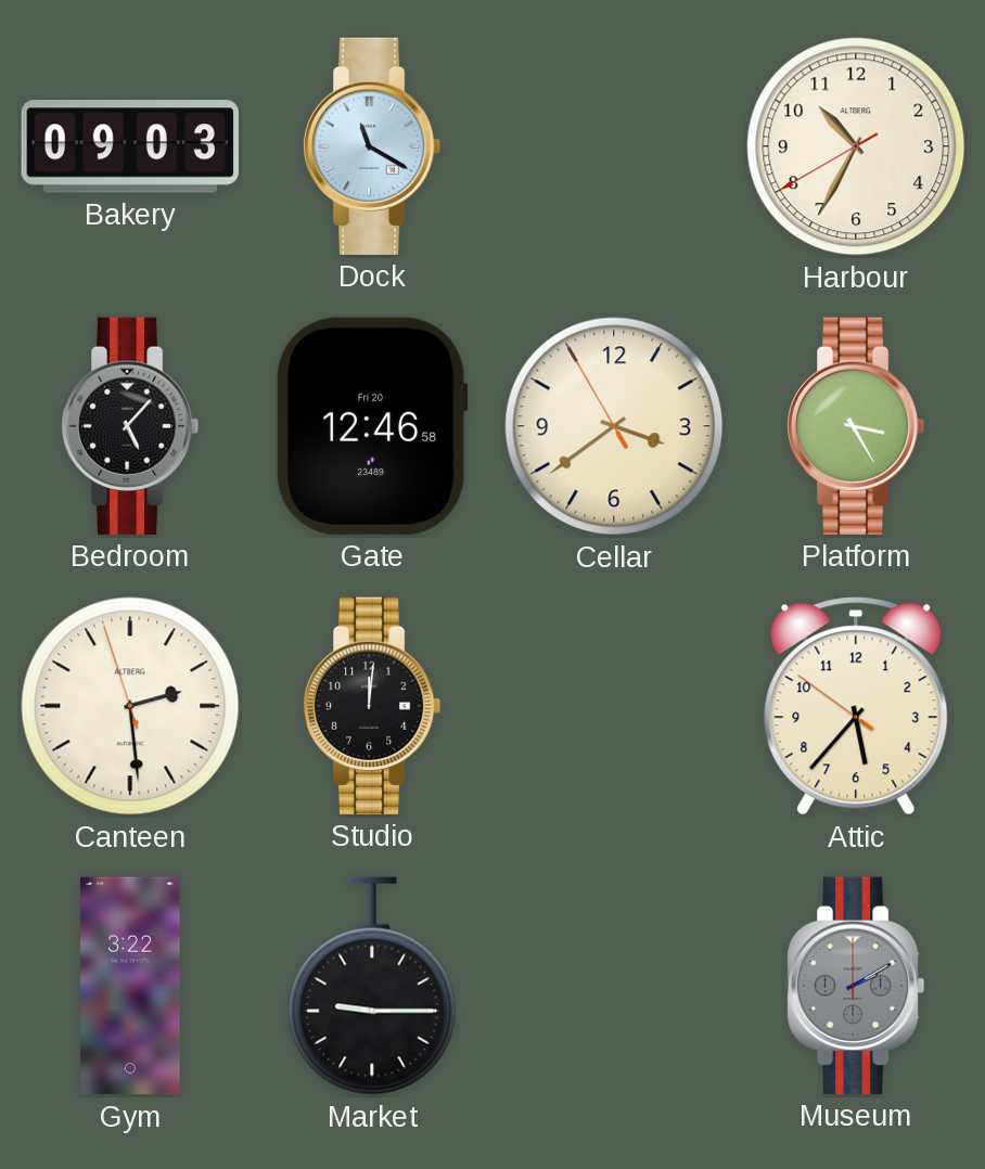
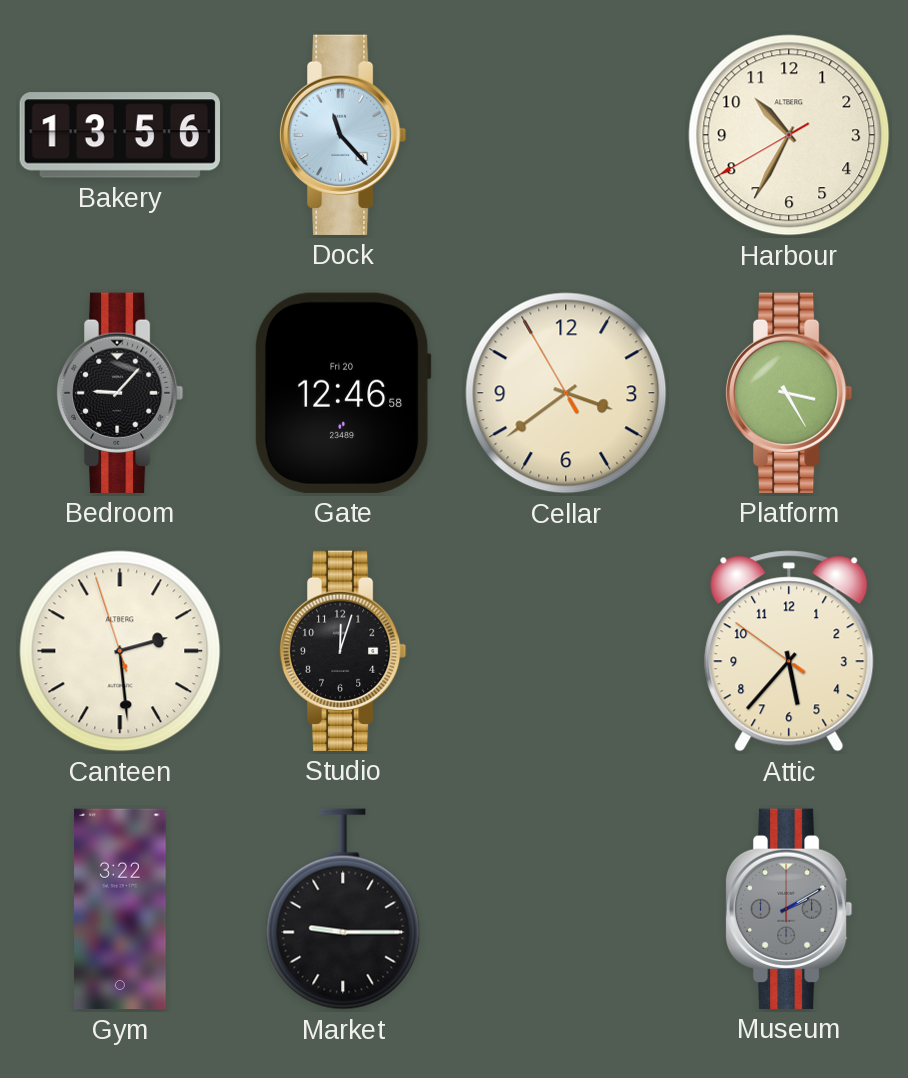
Bakery: 09:03 -> 13:56 (120, 135)
Dock: 11:20 -> 11:23 (343, 135)
Bedroom: 5:07 -> 9:07 (120, 393)
Studio: 12:01 -> 12:03 (343, 651)
